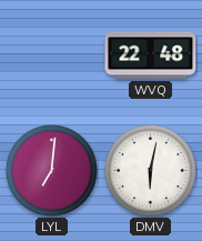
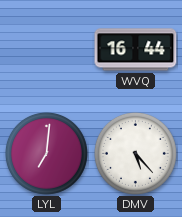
WVQ: 22:48 -> 16:44 (136, 50)
DMV: 6:02 -> 5:23 (135, 153)
